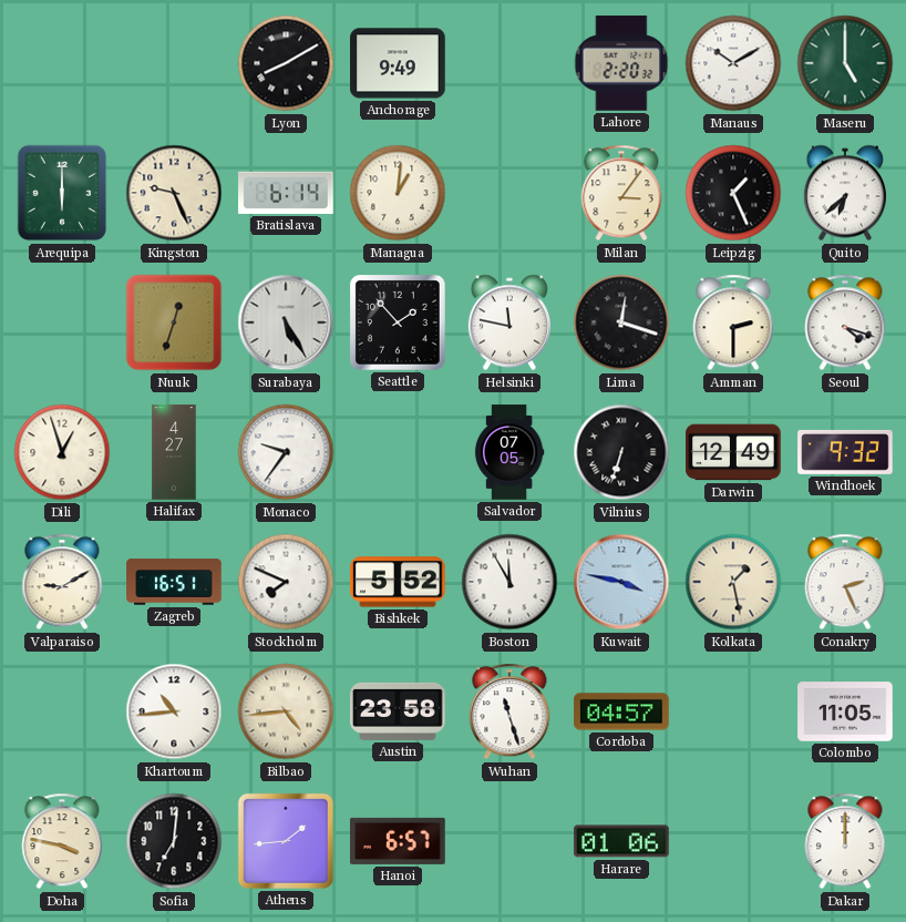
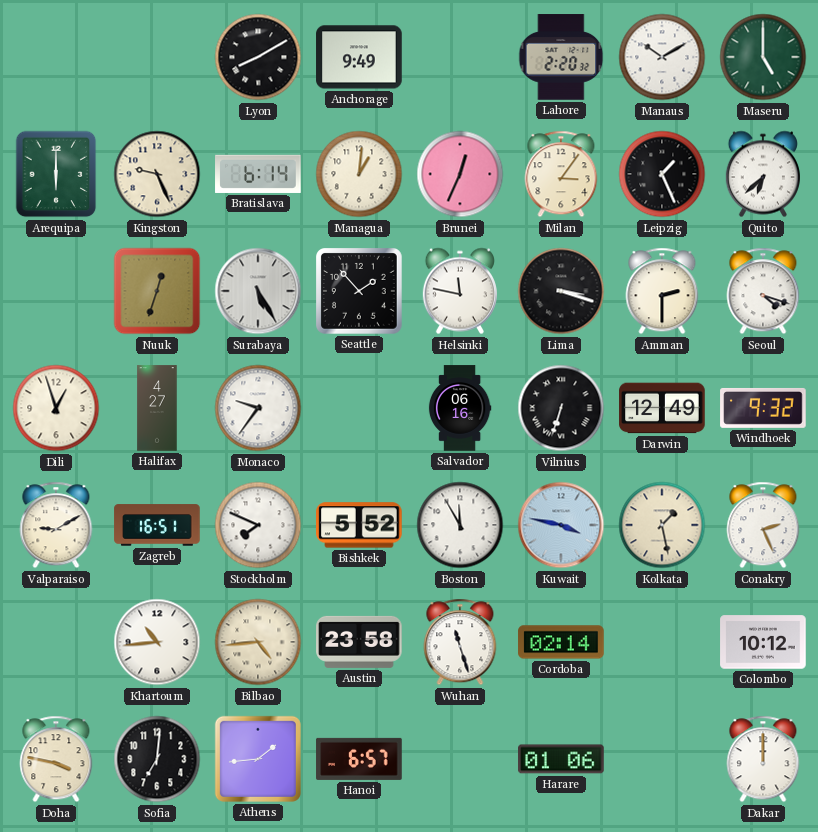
Brunei: none -> 12:34 (460, 174)
Lima: 12:18 -> 3:18 (561, 291)
Salvador: 07:05 -> 06:16 (460, 408)
Cordoba: 04:57 -> 02:14 (561, 642)
Colombo: 11:05 -> 10:12 (763, 642)
